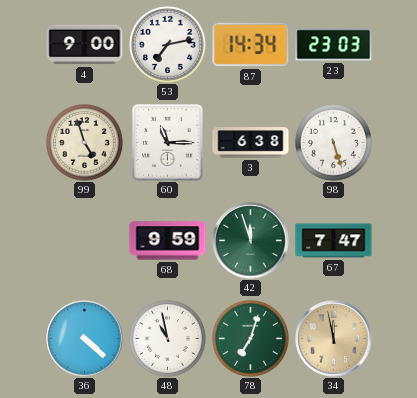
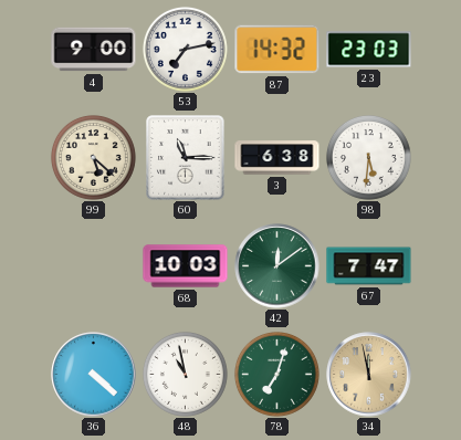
87: 14:34 -> 14:32 (277, 50)
99: 4:57 -> 5:22 (93, 157)
98: 5:27 -> 5:31 (368, 157)
68: 9:59 -> 10:03 (186, 266)
42: 11:57 -> 12:09 (277, 266)
